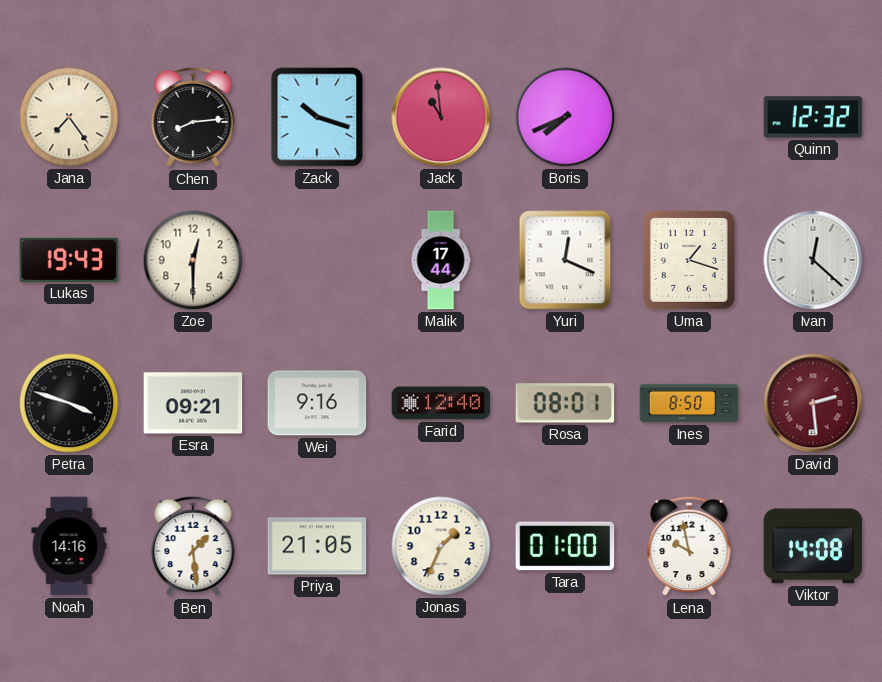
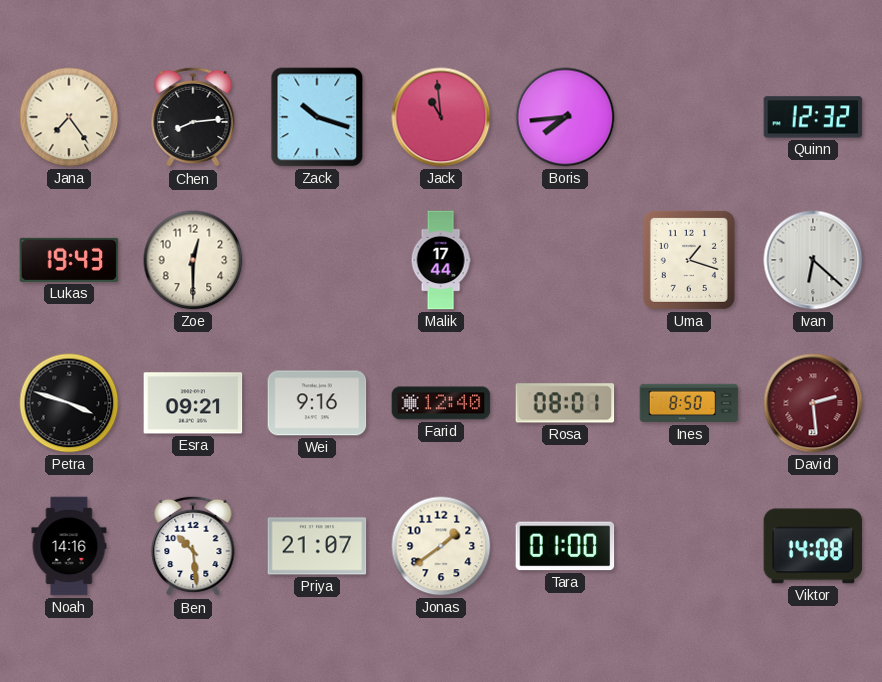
Boris: 7:41 -> 7:44 (565, 117)
Yuri: 12:19 -> none (565, 260)
Ivan: 12:22 -> 6:22 (813, 260)
Ben: 1:29 -> 10:29 (193, 546)
Priya: 21:05 -> 21:07 (317, 546)
Jonas: 1:34 -> 1:39 (441, 546)
Lena: 9:58 -> none (689, 546)
